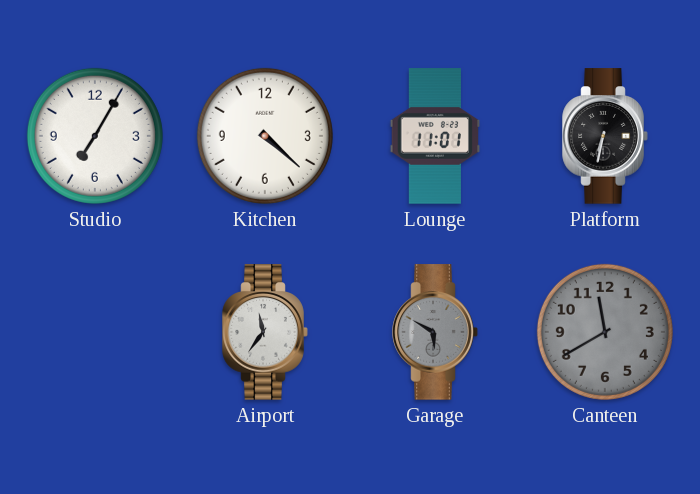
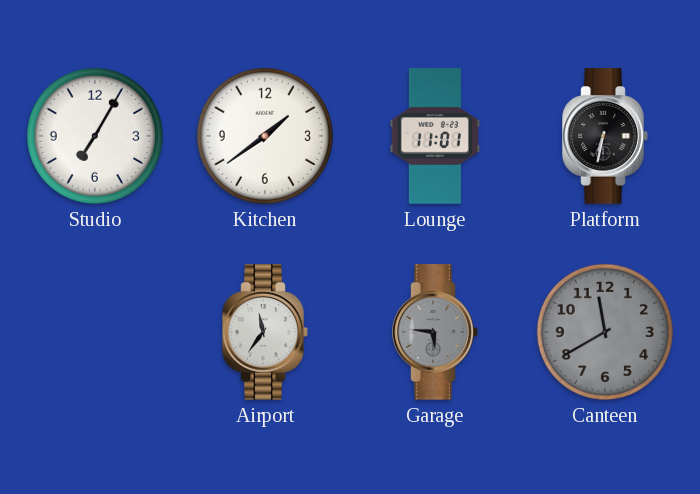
Kitchen: 4:22 -> 1:39 (265, 136)
Garage: 5:50 -> 5:46 (435, 332)
